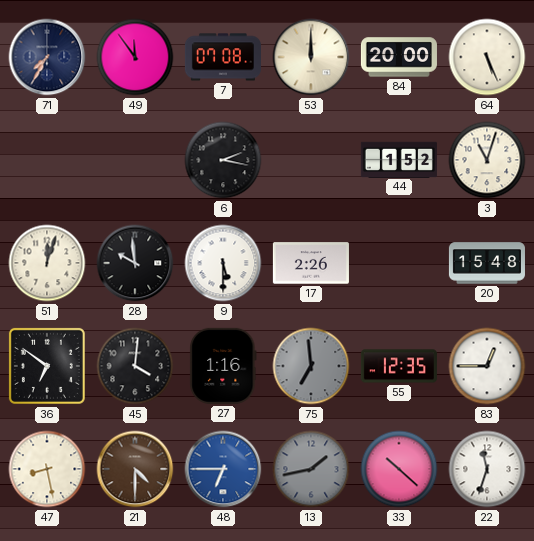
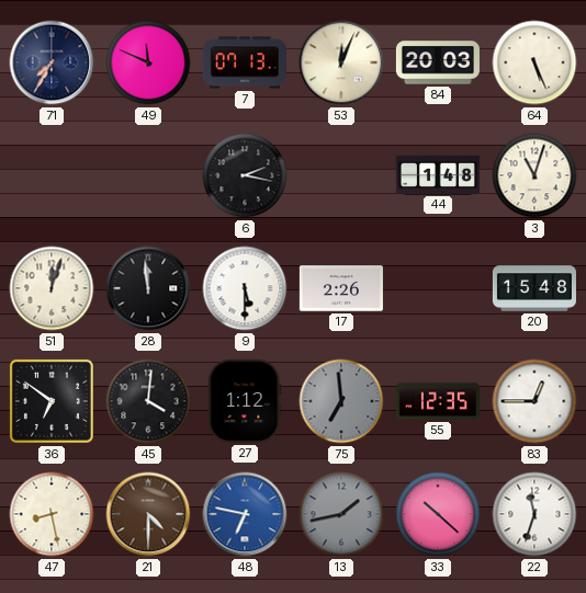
49: 11:54 -> 11:49 (148, 62)
7: 07:08 -> 07:13 (245, 62)
53: 12:00 -> 12:04 (341, 62)
84: 20:00 -> 20:03 (438, 62)
44: 1:52 -> 1:48 (438, 174)
28: 9:59 -> 11:59 (148, 288)
27: 1:16 -> 1:12 (245, 401)
48: 6:45 -> 6:47 (245, 514)
